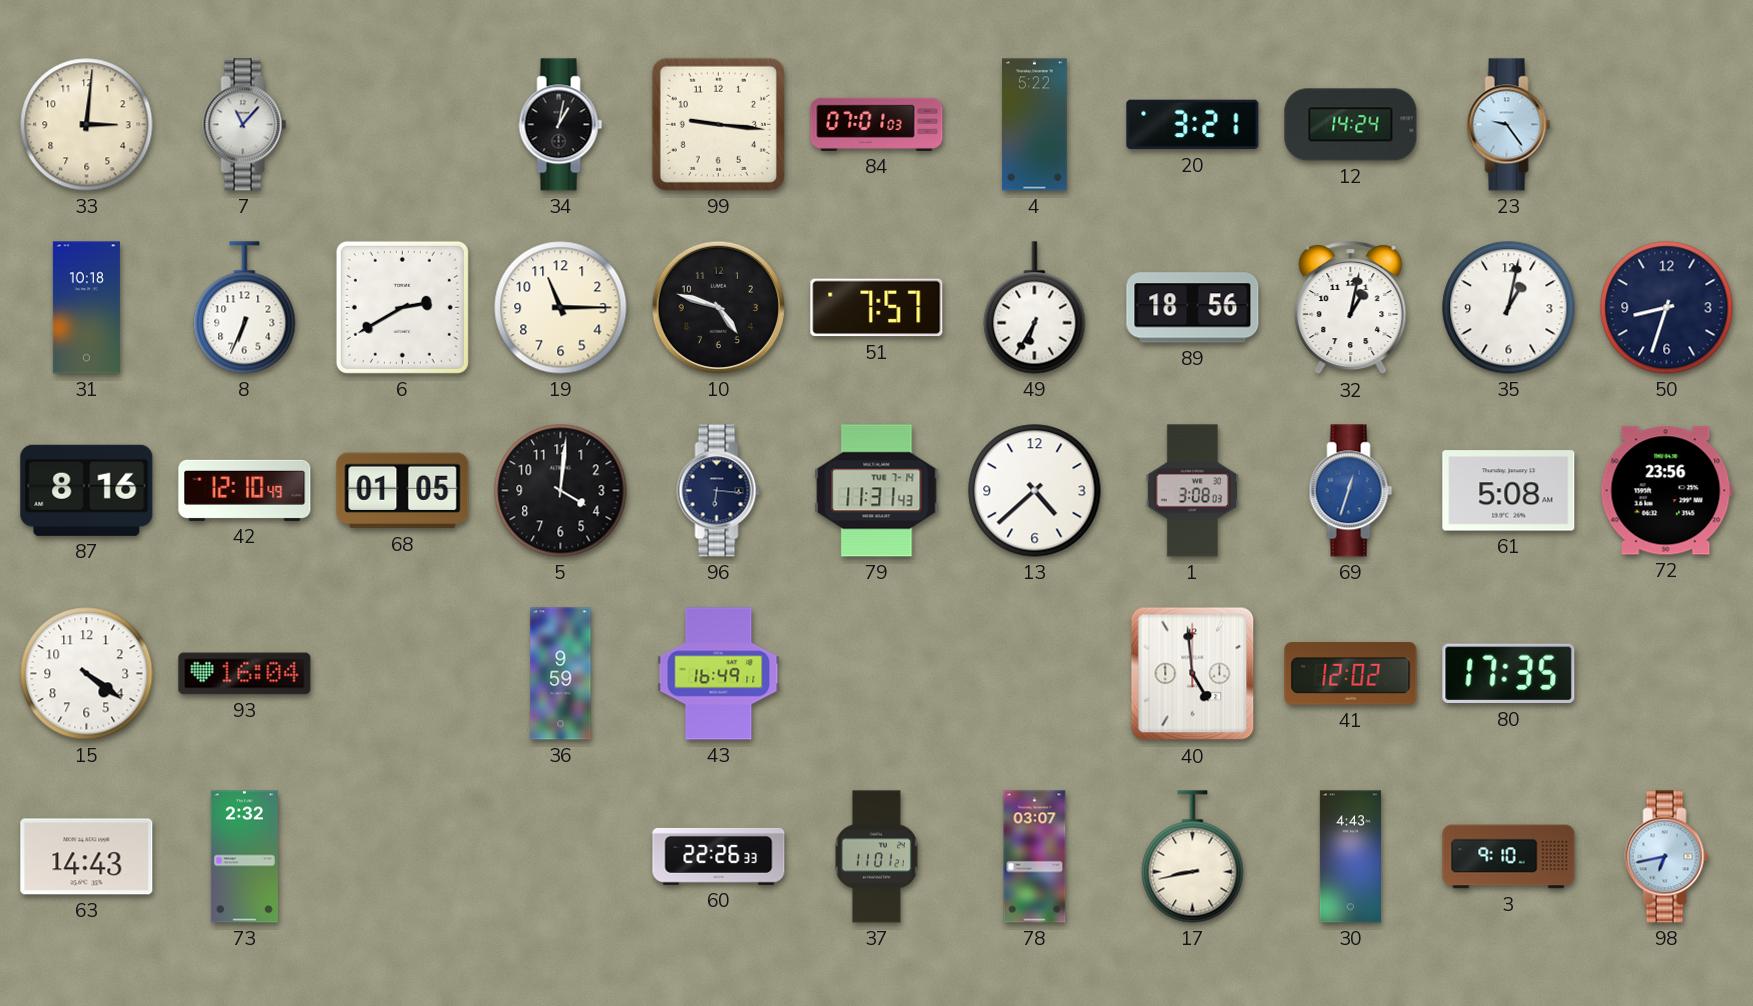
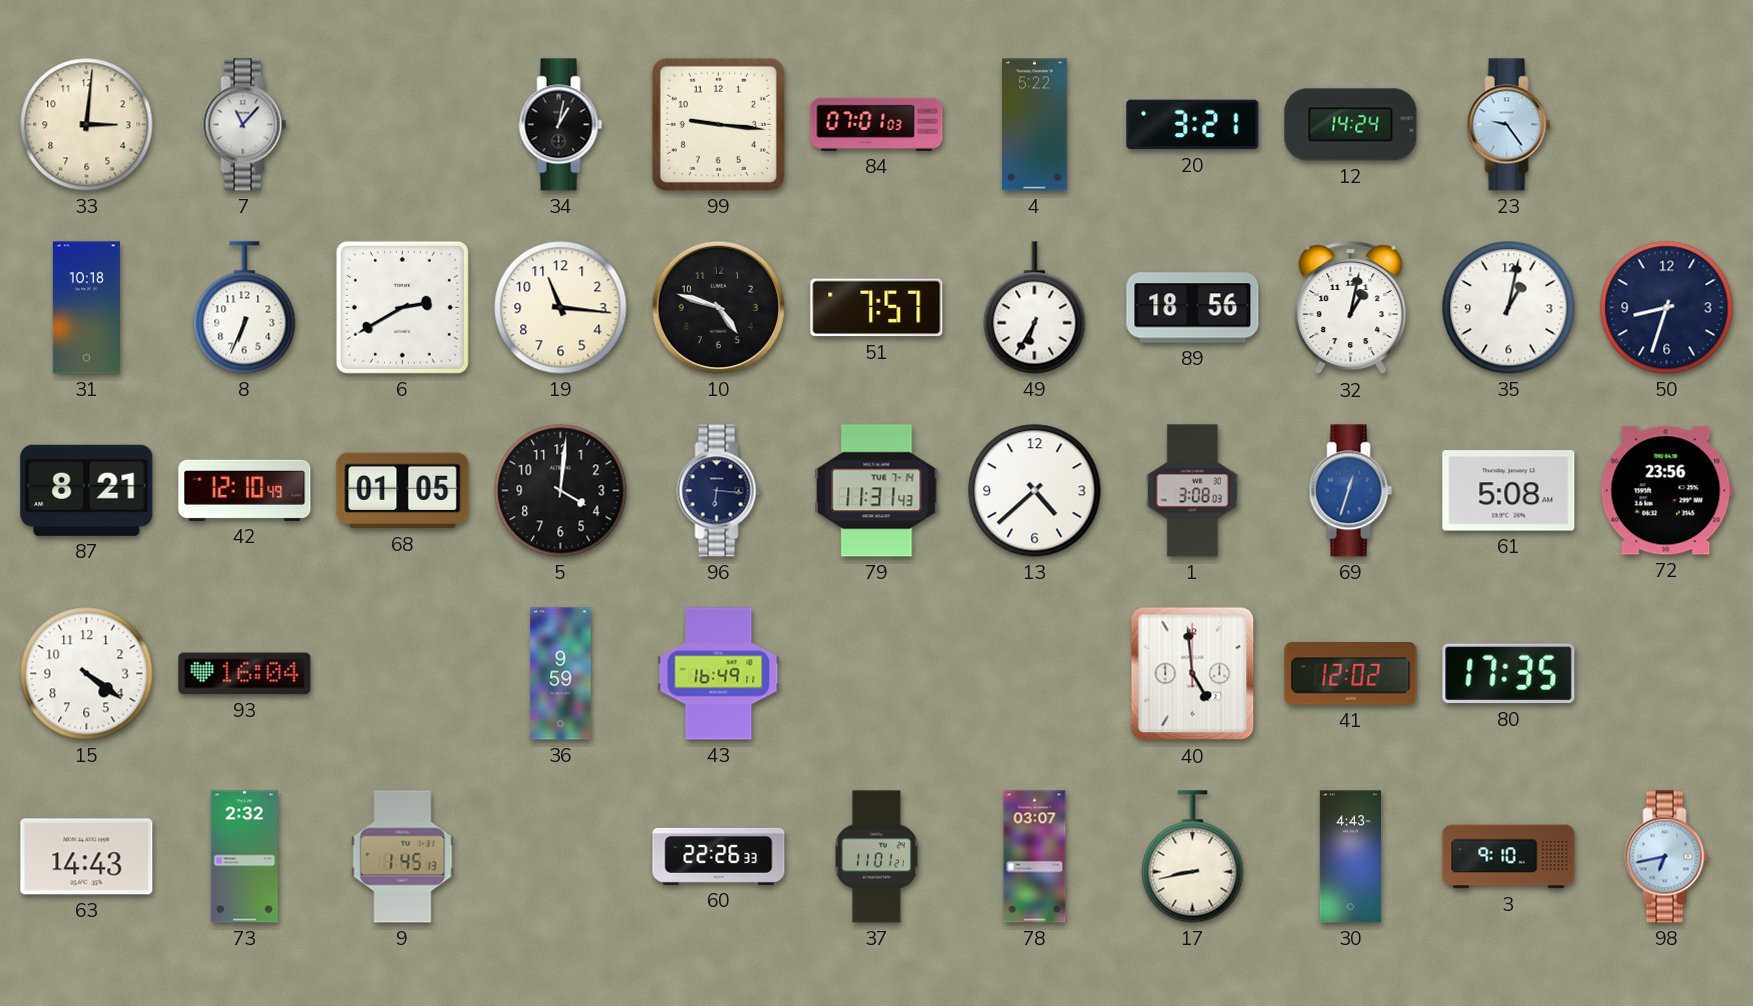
19: 11:15 -> 11:16 (561, 308)
87: 8:16 -> 8:21 (87, 490)
9: none -> 1:45 (403, 857)
